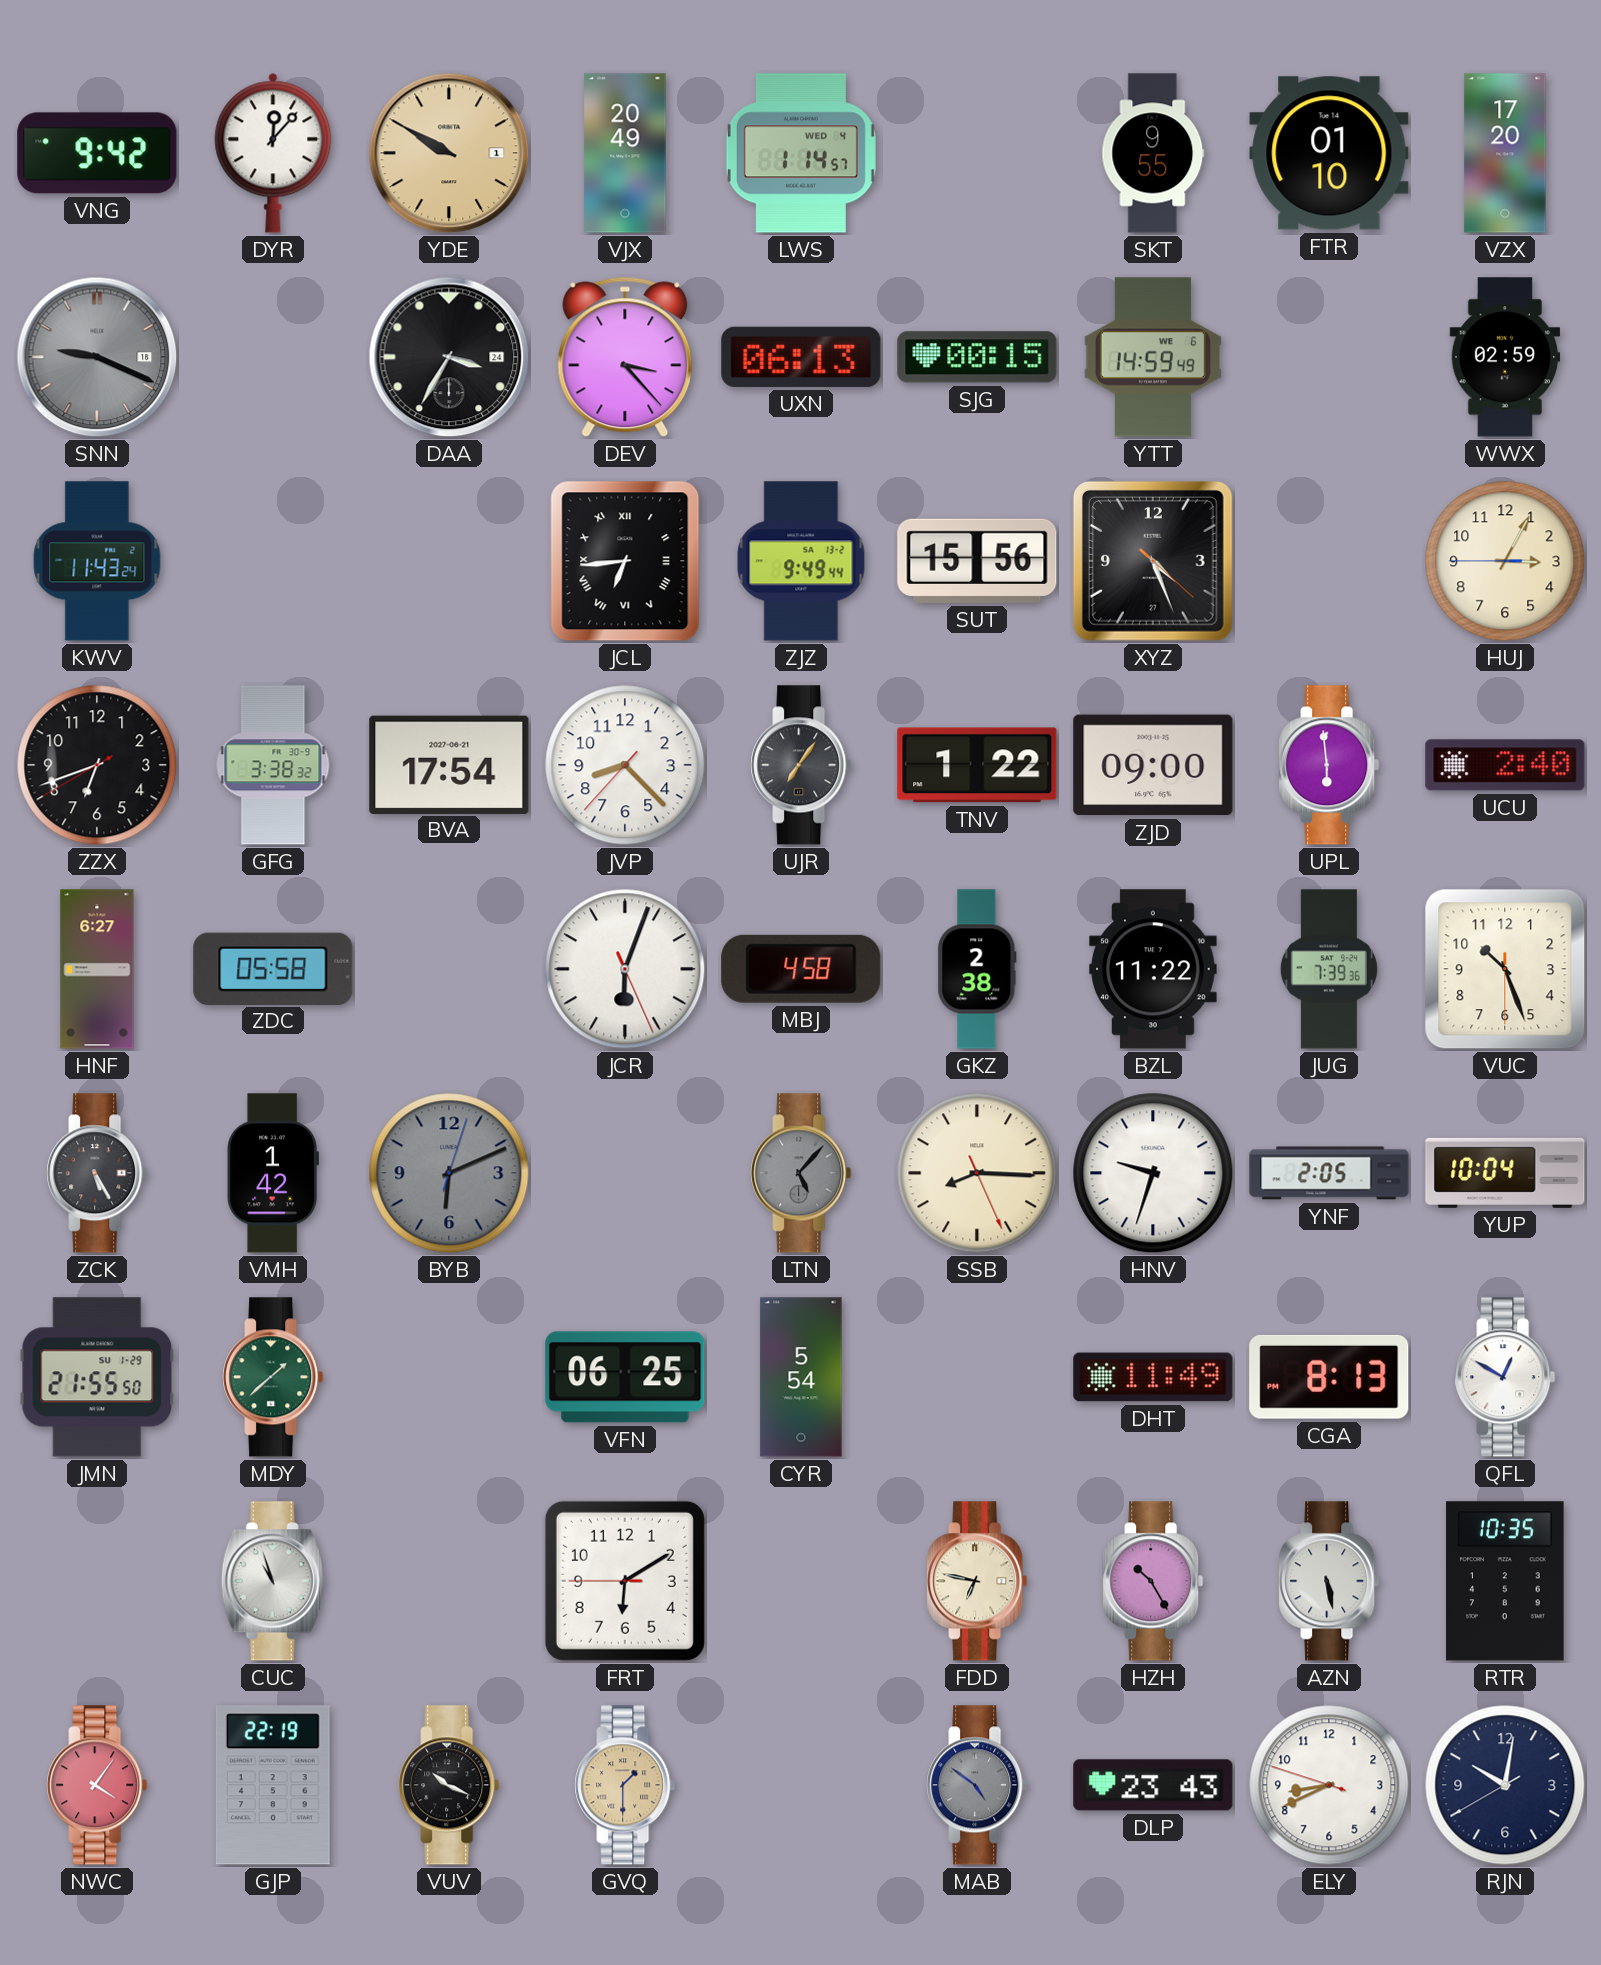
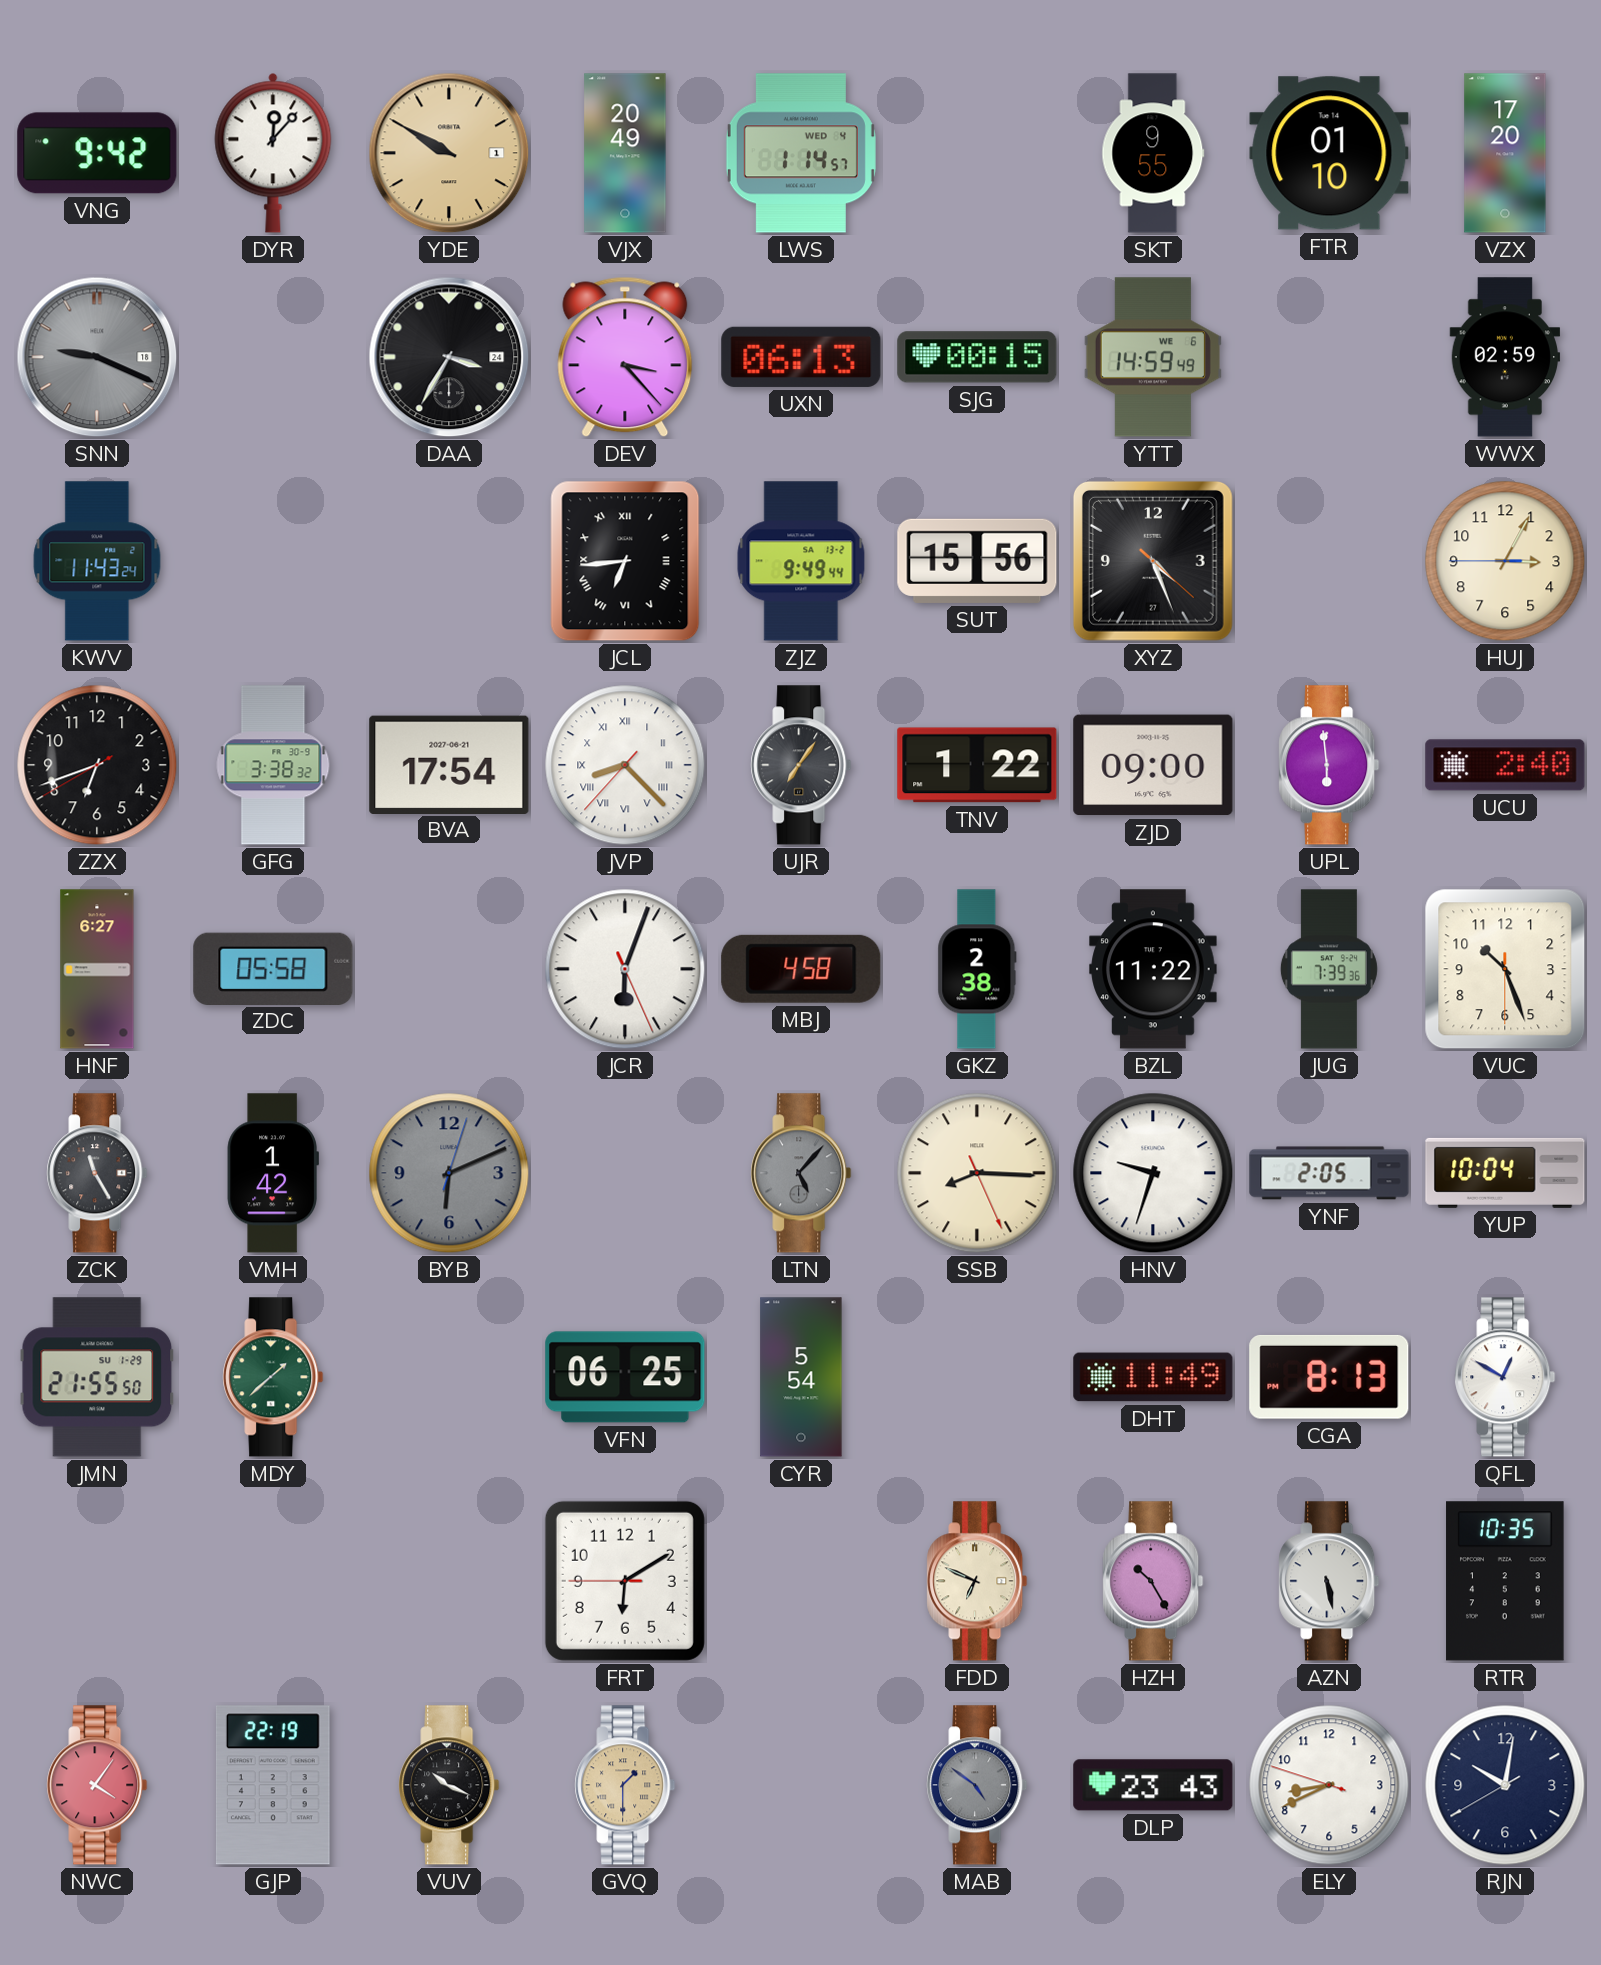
JVP numerals: Arabic -> Roman (625, 765)
ZCK: 5:25 -> 11:25 (97, 1173)
CUC: 10:57 -> none (273, 1581)
FDD: 6:47 -> 6:49 (977, 1581)
